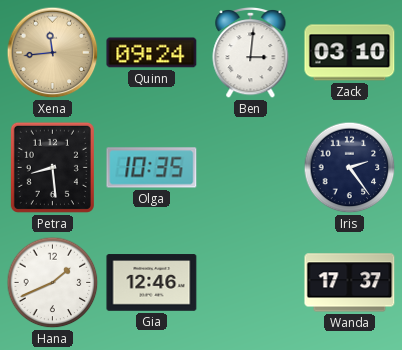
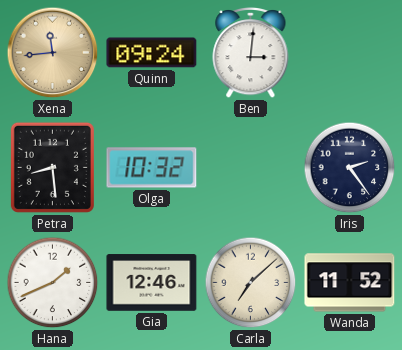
Zack: 03:10 -> none (350, 53)
Olga: 10:35 -> 10:32 (152, 168)
Carla: none -> 7:08 (251, 283)
Wanda: 17:37 -> 11:52 (350, 283)
